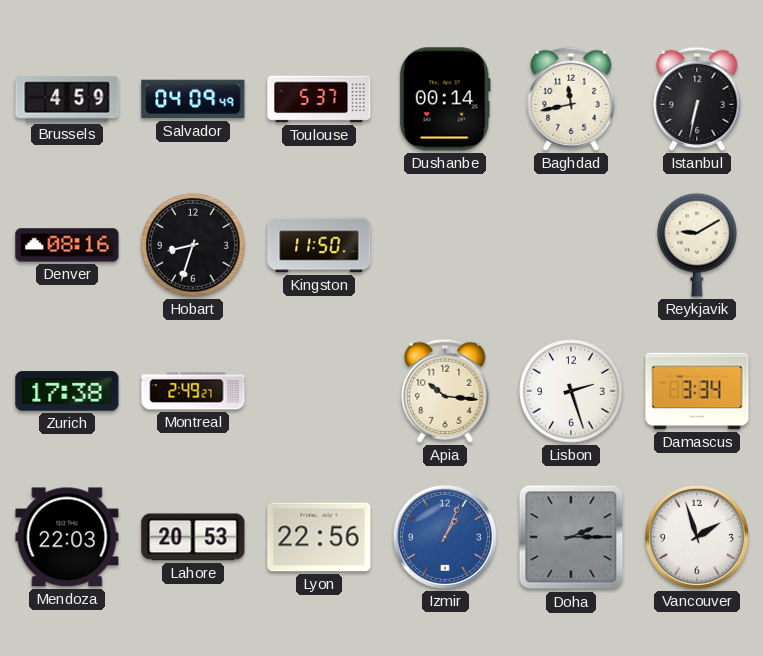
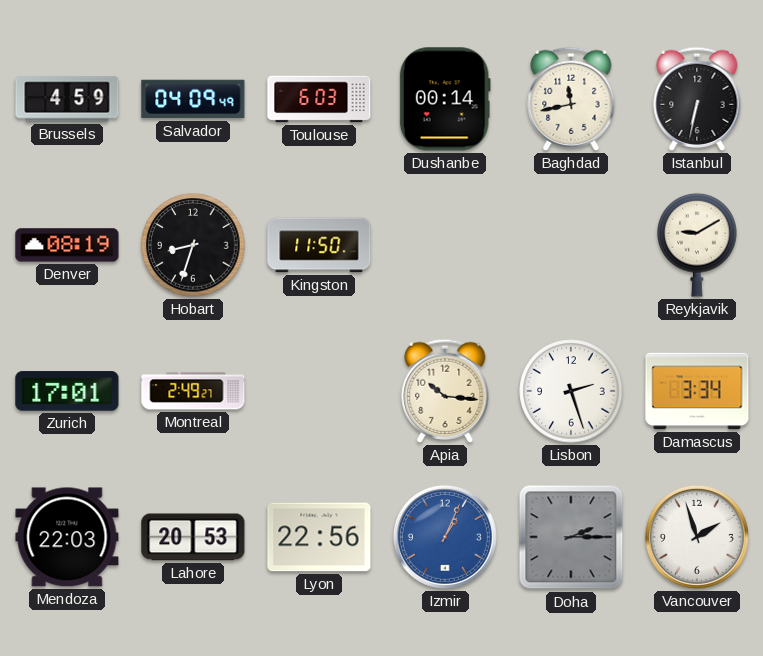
Toulouse: 5:37 -> 6:03 (319, 99)
Denver: 08:16 -> 08:19 (67, 245)
Zurich: 17:38 -> 17:01 (67, 391)
